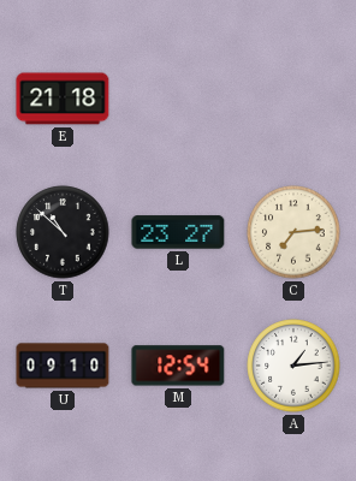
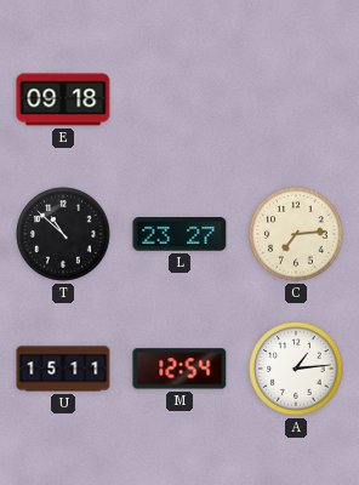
E: 21:18 -> 09:18 (63, 99)
U: 09:10 -> 15:11 (63, 369)
